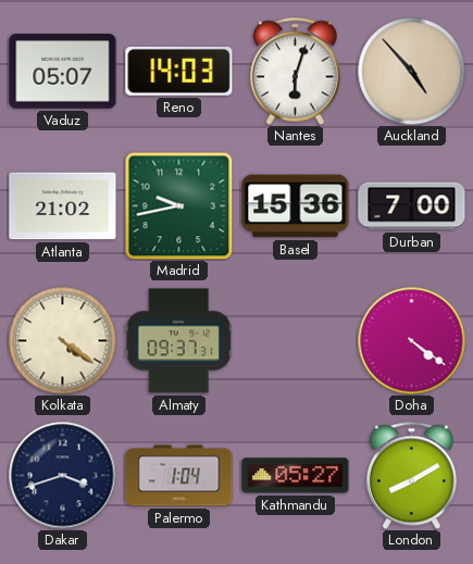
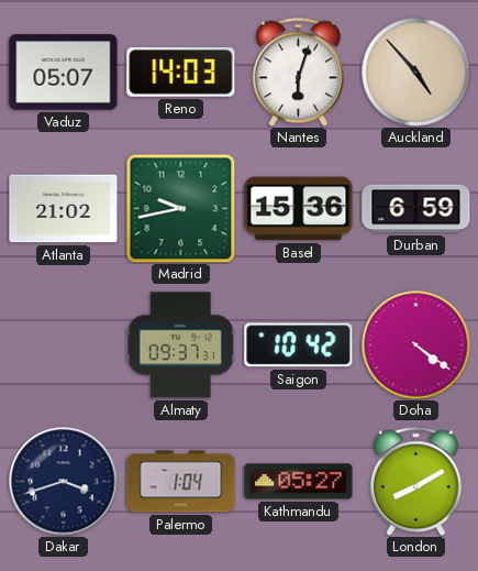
Durban: 7:00 -> 6:59 (416, 209)
Kolkata: 4:21 -> none (63, 341)
Saigon: none -> 10:42 (299, 345)
